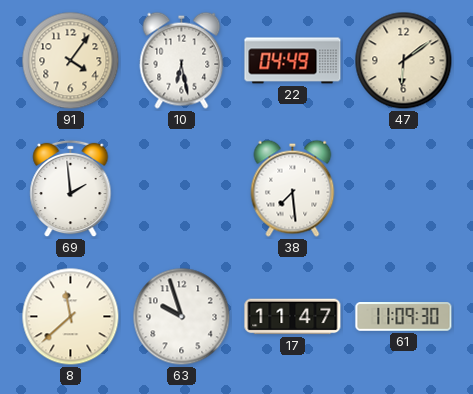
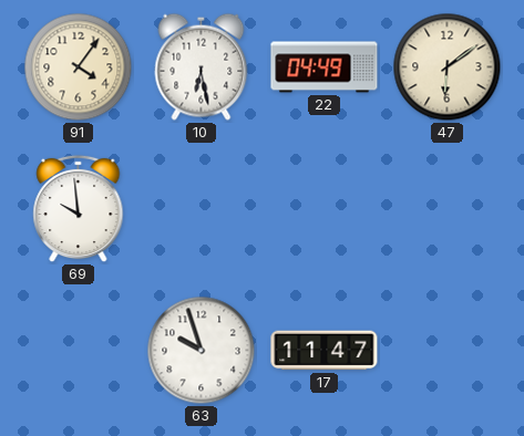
69: 1:59 -> 9:59 (79, 209)
38: 7:29 -> none (293, 188)
8: 11:38 -> none (71, 317)
61: 11:09 -> none (404, 317)
